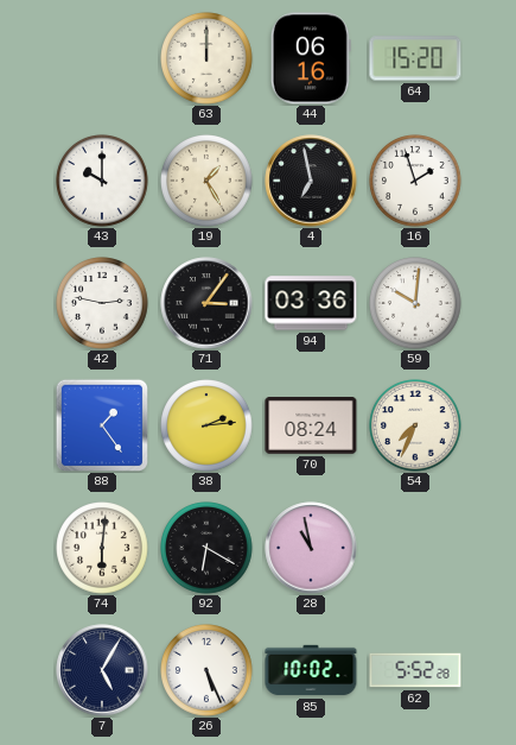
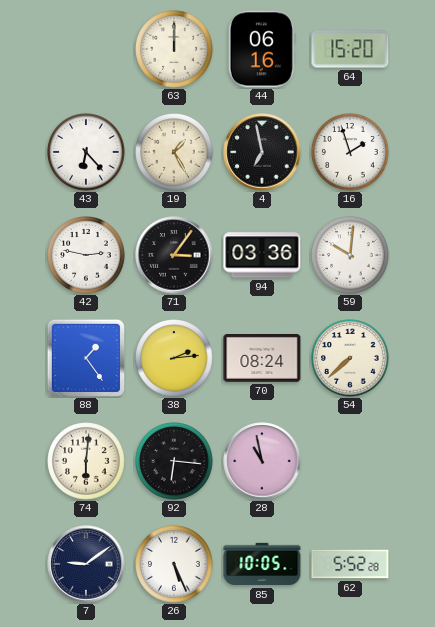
43: 10:00 -> 6:23 (86, 152)
54: 7:34 -> 7:38 (350, 358)
92: 6:20 -> 6:16 (174, 461)
7: 5:05 -> 9:09 (86, 564)
85: 10:02 -> 10:05 (262, 564)
